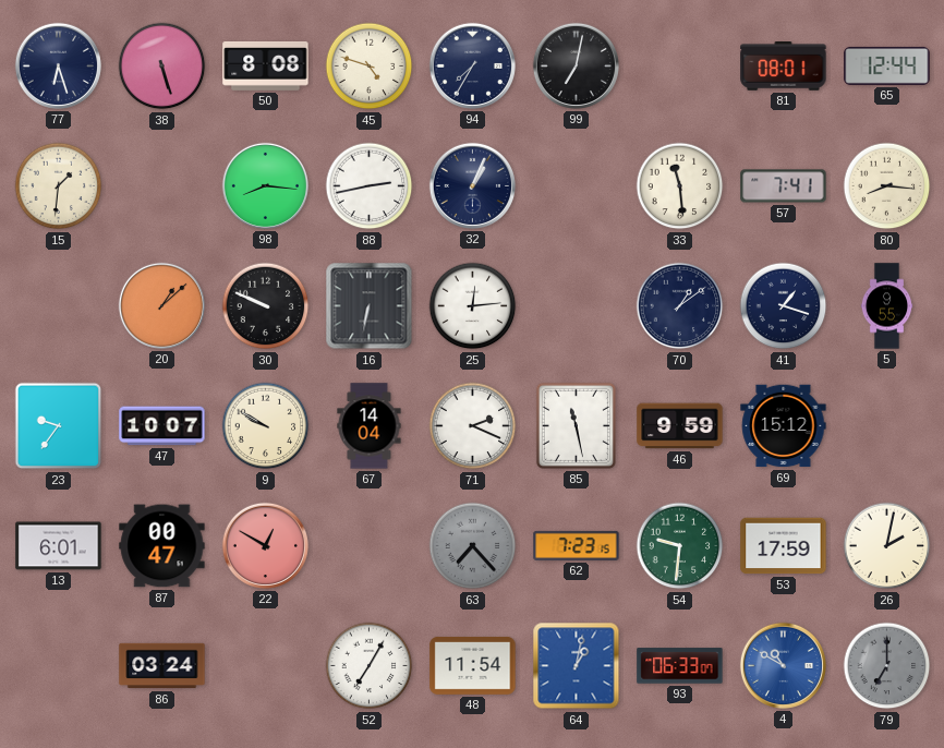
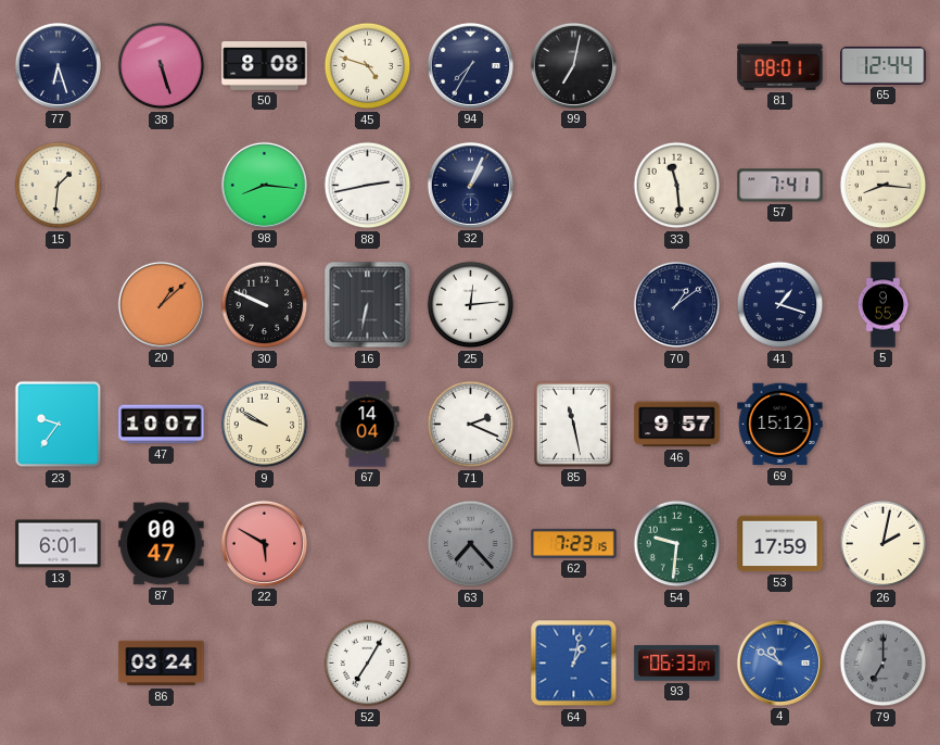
46: 9:59 -> 9:57 (677, 425)
22: 12:50 -> 5:50 (264, 543)
48: 11:54 -> none (473, 665)
